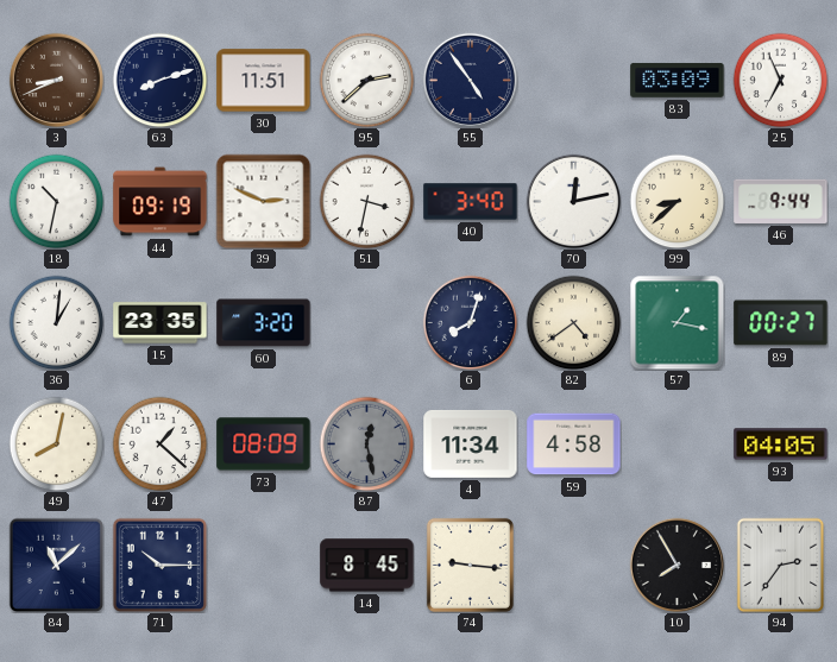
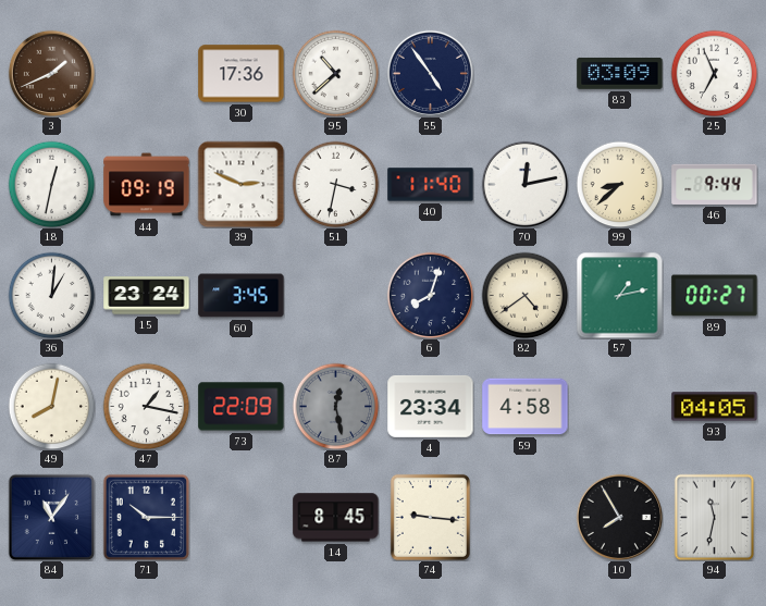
3: 8:41 -> 1:41 (51, 73)
63: 8:12 -> none (159, 80)
30: 11:51 -> 17:36 (242, 74)
95: 2:38 -> 10:38 (335, 73)
18: 10:32 -> 12:32 (51, 184)
40: 3:40 -> 11:40 (431, 185)
15: 23:35 -> 23:24 (147, 296)
60: 3:20 -> 3:45 (242, 296)
57: 1:17 -> 1:13 (619, 295)
47: 1:22 -> 1:17 (146, 406)
73: 08:09 -> 22:09 (242, 407)
4: 11:34 -> 23:34 (431, 406)
84: 11:08 -> 11:06 (51, 517)
94: 2:36 -> 11:32 (715, 517)
